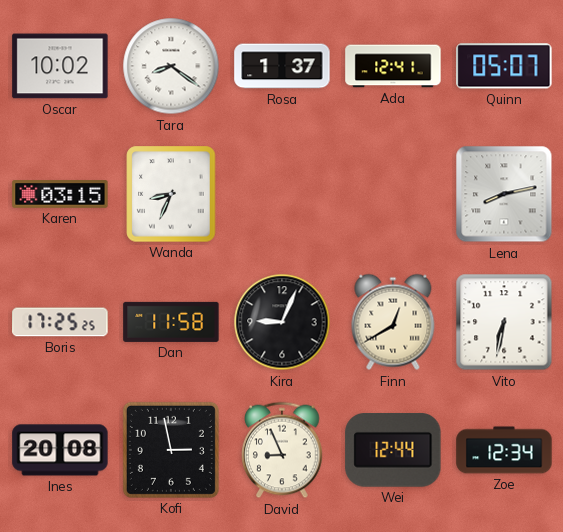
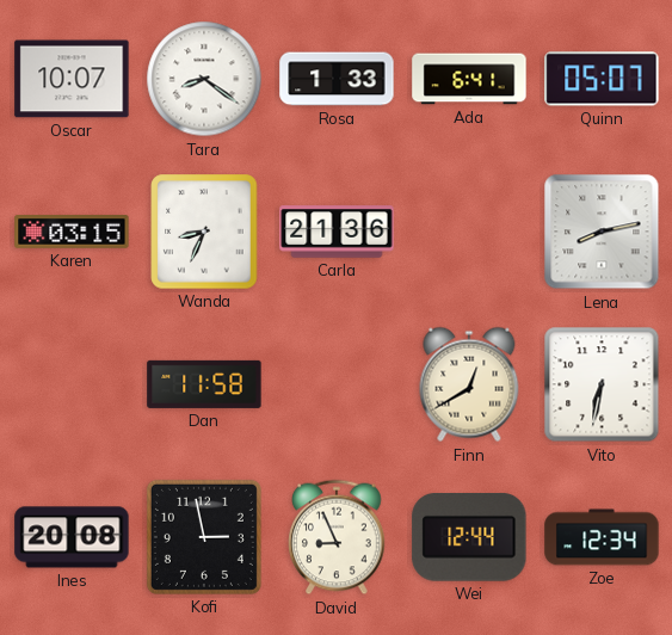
Oscar: 10:02 -> 10:07 (72, 79)
Rosa: 1:37 -> 1:33 (337, 79)
Ada: 12:41 -> 6:41 (469, 79)
Carla: none -> 21:36 (337, 232)
Boris: 17:25 -> none (60, 322)
Kira: 9:04 -> none (282, 322)
